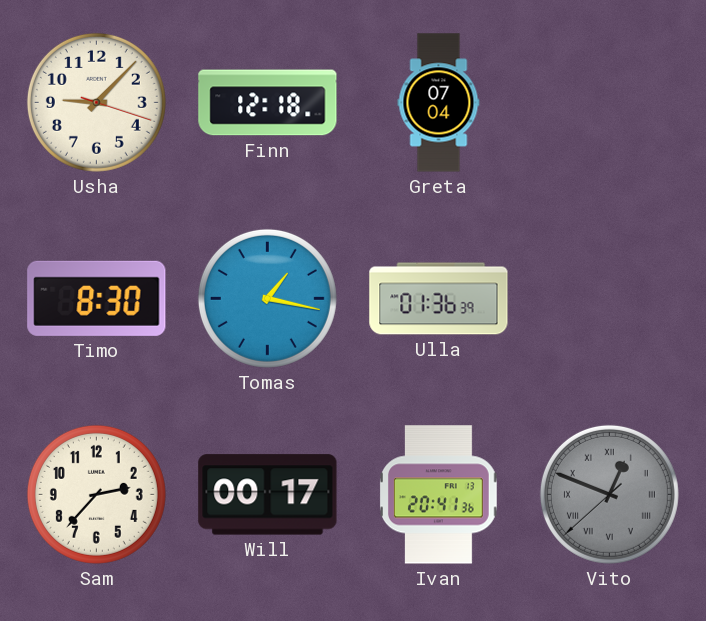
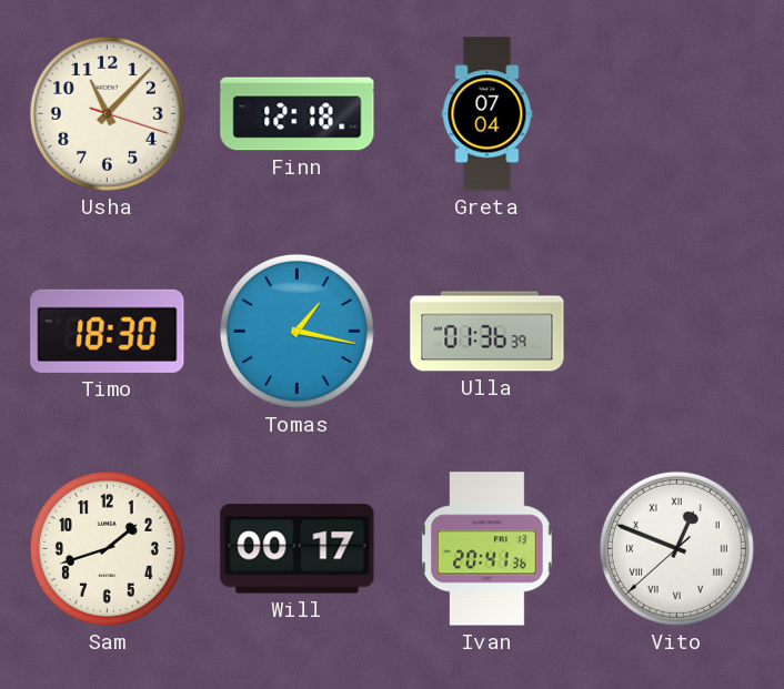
Usha: 9:07 -> 11:07 (107, 113)
Timo: 8:30 -> 18:30 (108, 331)
Sam: 2:37 -> 1:42 (107, 548)
Vito dial: grey -> white (676, 548)
